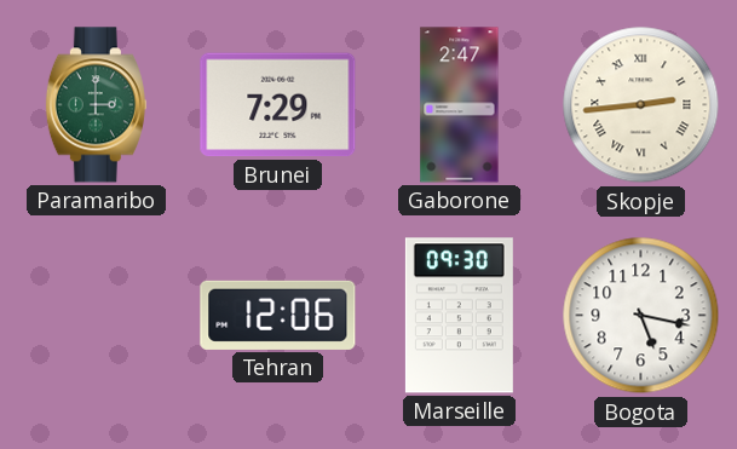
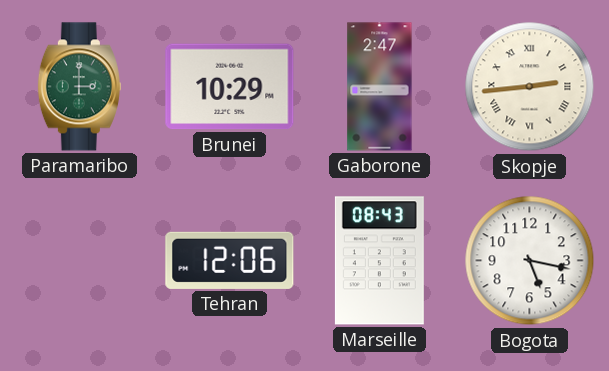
Brunei: 7:29 -> 10:29 (230, 87)
Marseille: 09:30 -> 08:43 (379, 261)
